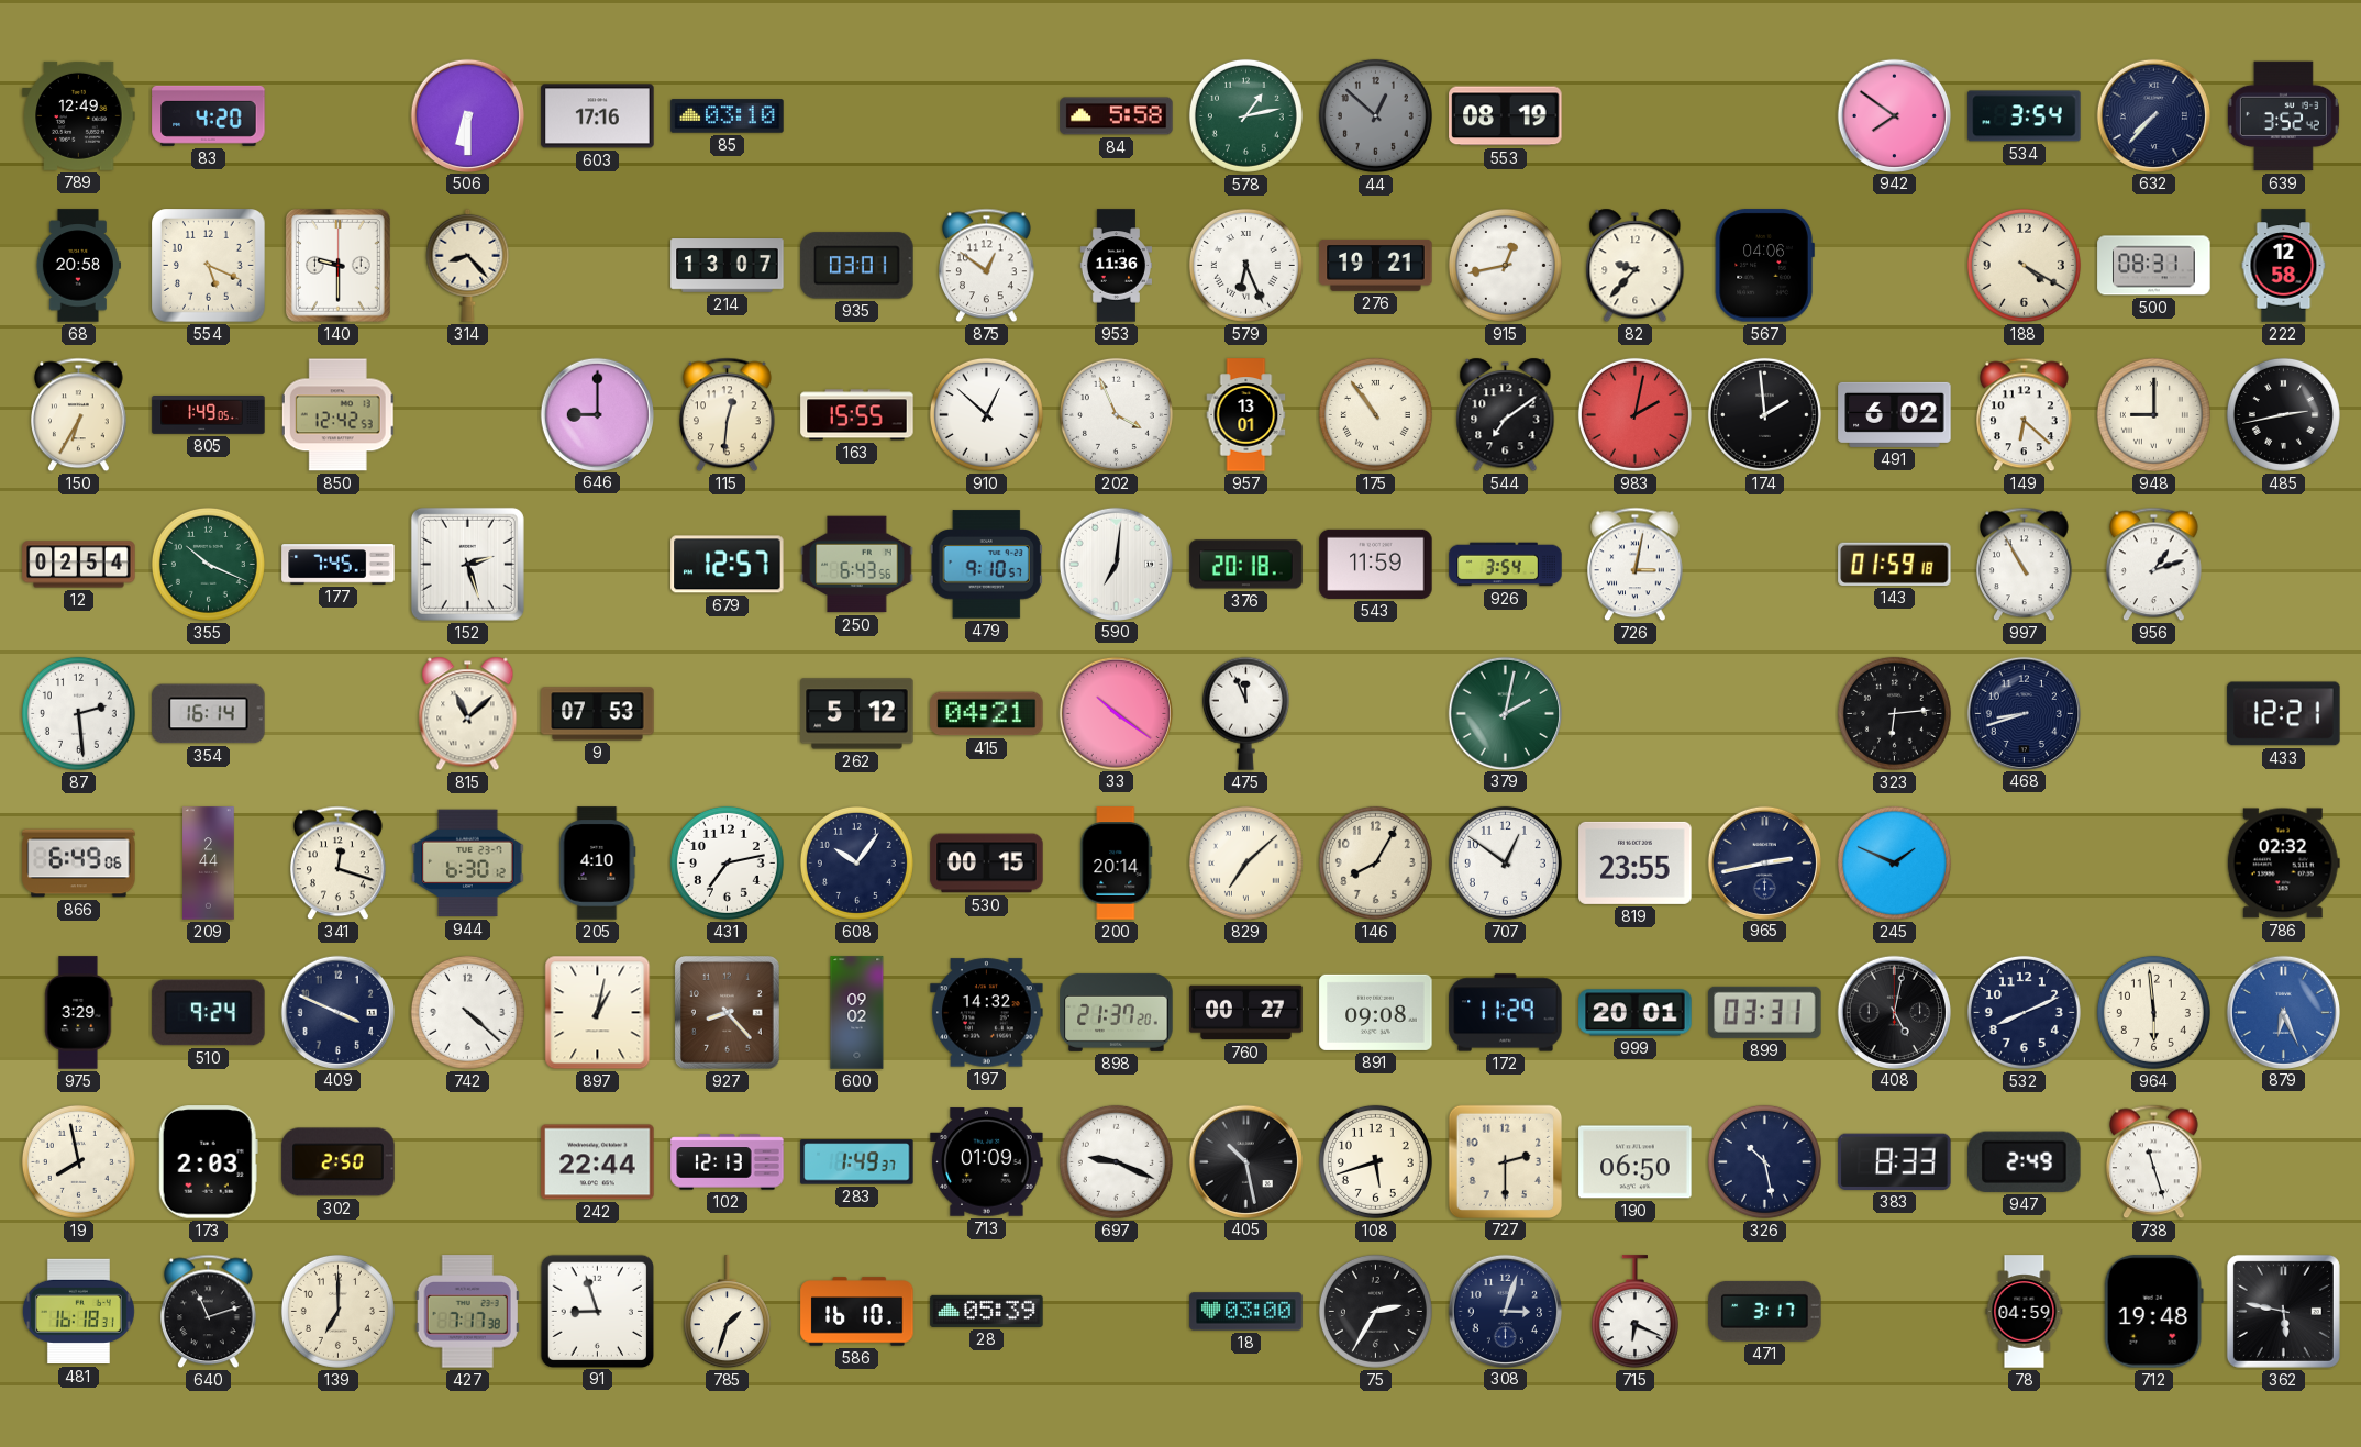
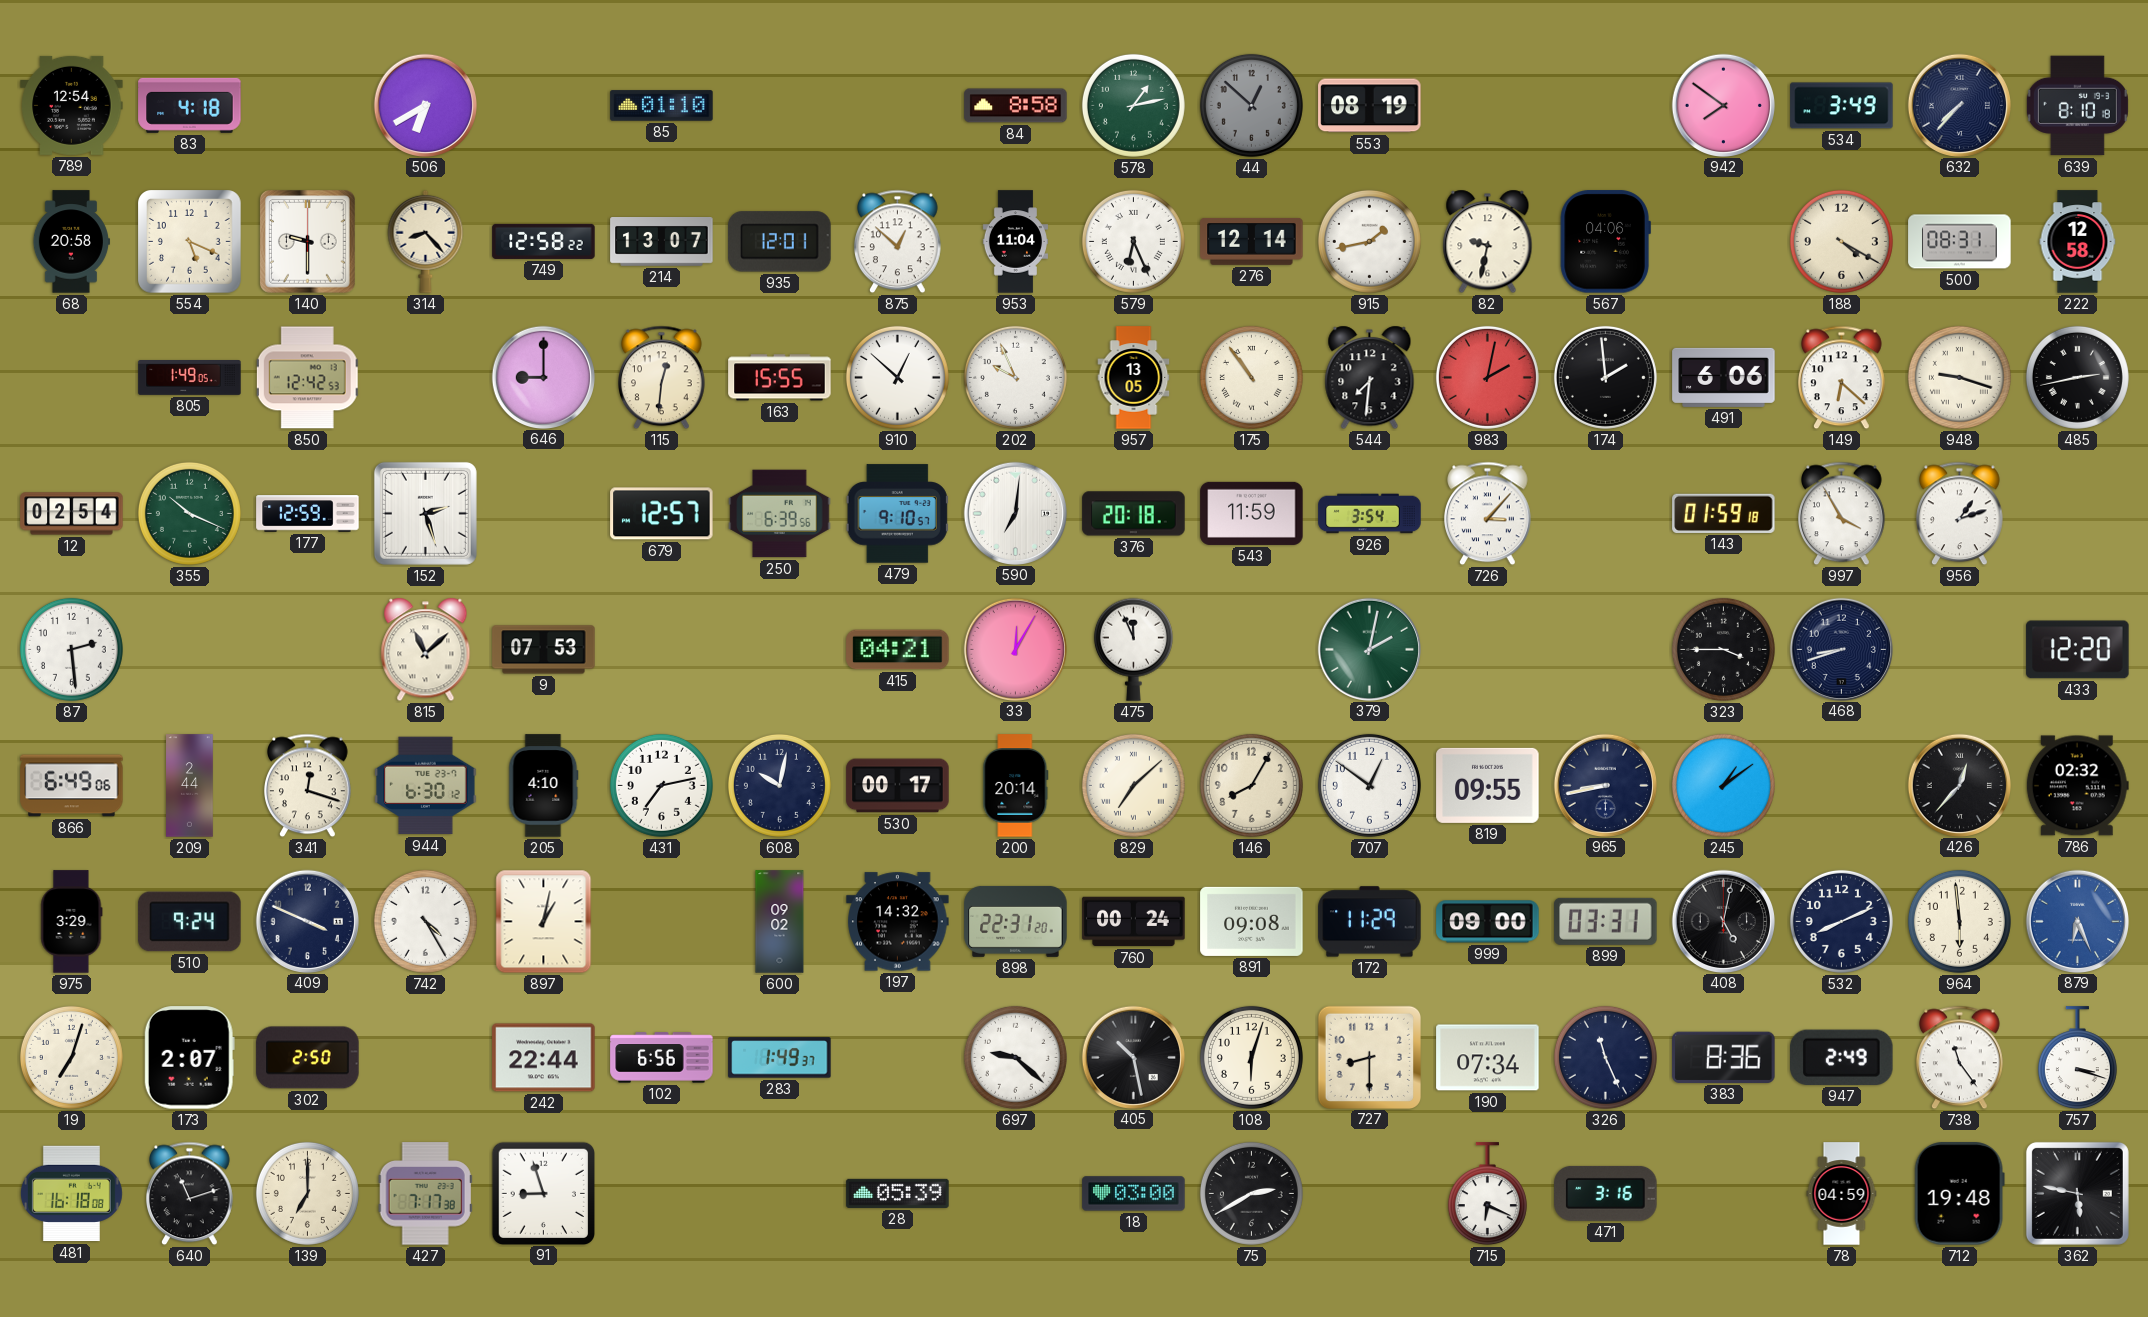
789: 12:49 -> 12:54 (72, 105)
83: 4:20 -> 4:18 (190, 105)
506: 6:30 -> 6:40 (425, 105)
603: 17:16 -> none (598, 116)
85: 03:10 -> 01:10 (662, 106)
84: 5:58 -> 8:58 (1016, 106)
534: 3:54 -> 3:49 (1842, 106)
639: 3:52 -> 8:10 (2077, 106)
749: none -> 12:58 (544, 241)
935: 03:01 -> 12:01 (780, 242)
875: 12:51 -> 12:52 (898, 242)
953: 11:36 -> 11:04 (1015, 242)
276: 19:21 -> 12:14 (1252, 241)
915: 12:43 -> 1:43 (1369, 241)
82: 9:37 -> 9:32 (1488, 242)
150: 6:35 -> none (79, 415)
202: 3:56 -> 9:56 (1015, 377)
957: 13:01 -> 13:05 (1134, 378)
544: 7:09 -> 7:31 (1370, 378)
491: 6:02 -> 6:06 (1724, 377)
948: 9:00 -> 9:18 (1959, 377)
177: 7:45 -> 12:59 (308, 514)
250: 6:43 -> 6:39 (780, 514)
726: 3:02 -> 3:07 (1488, 514)
997: 10:55 -> 3:55 (1842, 514)
354: 16:14 -> none (209, 714)
262: 5:12 -> none (857, 714)
33: 10:21 -> 12:05 (1015, 649)
323: 6:14 -> 3:45 (1723, 649)
433: 12:21 -> 12:20 (2078, 650)
608: 10:06 -> 10:02 (779, 785)
530: 00:15 -> 00:17 (898, 786)
819: 23:55 -> 09:55 (1488, 785)
965: 2:43 -> 8:43 (1605, 785)
245: 1:49 -> 1:09 (1723, 785)
426: none -> 12:37 (1959, 785)
742: 4:22 -> 4:25 (425, 921)
927: 8:23 -> none (728, 1013)
898: 21:37 -> 22:31 (1016, 921)
760: 00:27 -> 00:24 (1134, 922)
999: 20:01 -> 09:00 (1488, 922)
19: 7:58 -> 7:03 (71, 1057)
173: 2:03 -> 2:07 (189, 1058)
102: 12:13 -> 6:56 (662, 1058)
713: 01:09 -> none (987, 1162)
697: 9:19 -> 9:22 (1015, 1057)
108: 5:42 -> 6:03 (1251, 1057)
727: 2:30 -> 8:30 (1369, 1057)
190: 06:50 -> 07:34 (1488, 1058)
326: 10:28 -> 11:26 (1605, 1057)
383: 8:33 -> 8:36 (1724, 1057)
738: 11:27 -> 11:24 (1960, 1058)
757: none -> 3:18 (2077, 1058)
481: 16:18:31 -> 16:18:08 (71, 1194)
785: 1:33 -> none (727, 1312)
586: 16:10 -> none (857, 1312)
75: 2:35 -> 2:40 (1251, 1193)
308: 3:03 -> none (1505, 1311)
471: 3:17 -> 3:16 (1606, 1193)
